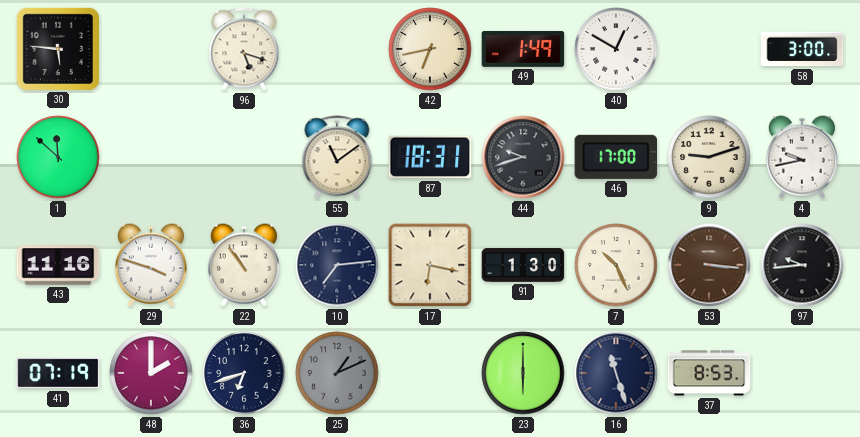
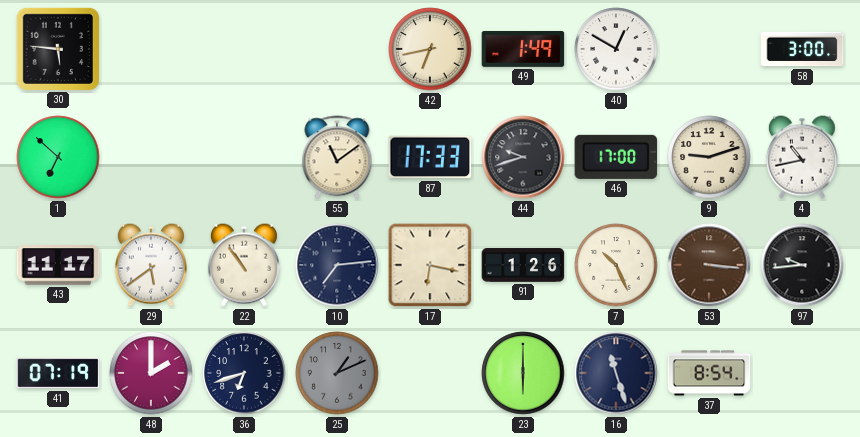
96: 5:18 -> none (244, 49)
1: 11:52 -> 6:52 (58, 157)
87: 18:31 -> 17:33 (430, 157)
4: 9:43 -> 10:43 (802, 157)
43: 11:16 -> 11:17 (58, 265)
29: 3:48 -> 5:39 (151, 265)
91: 1:30 -> 1:26 (523, 265)
37: 8:53 -> 8:54 (709, 373)
